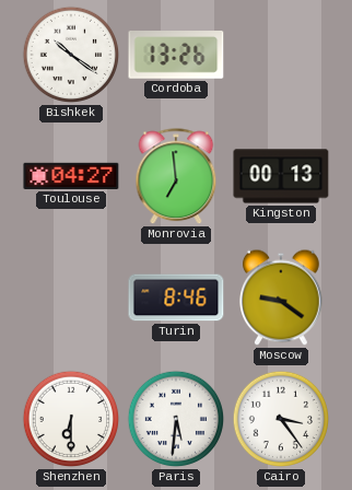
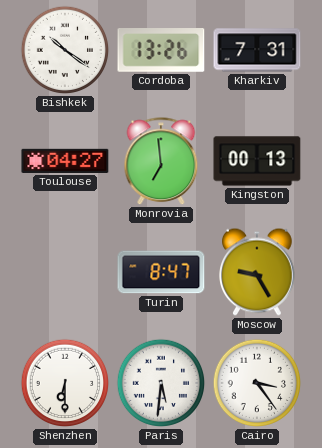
Kharkiv: none -> 7:31 (257, 50)
Turin: 8:46 -> 8:47 (161, 272)
Moscow: 9:21 -> 9:25 (258, 272)
